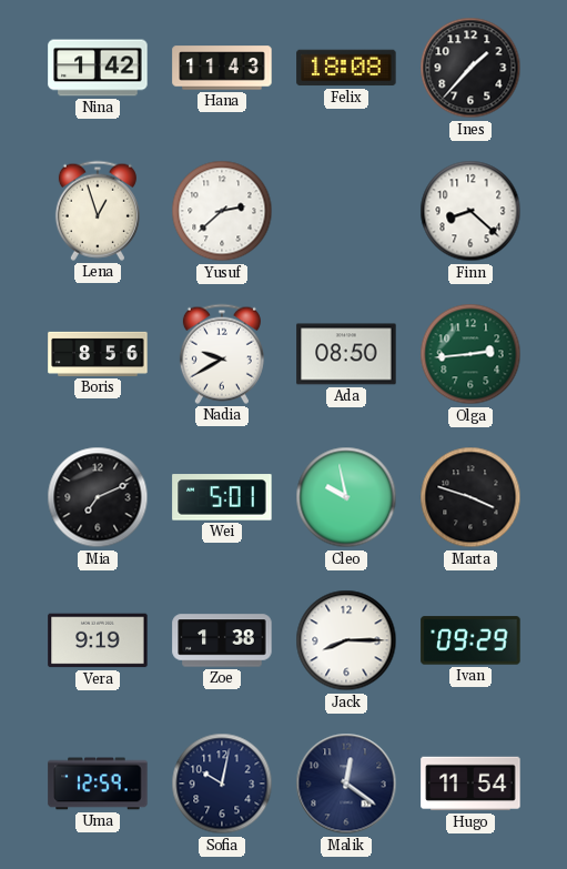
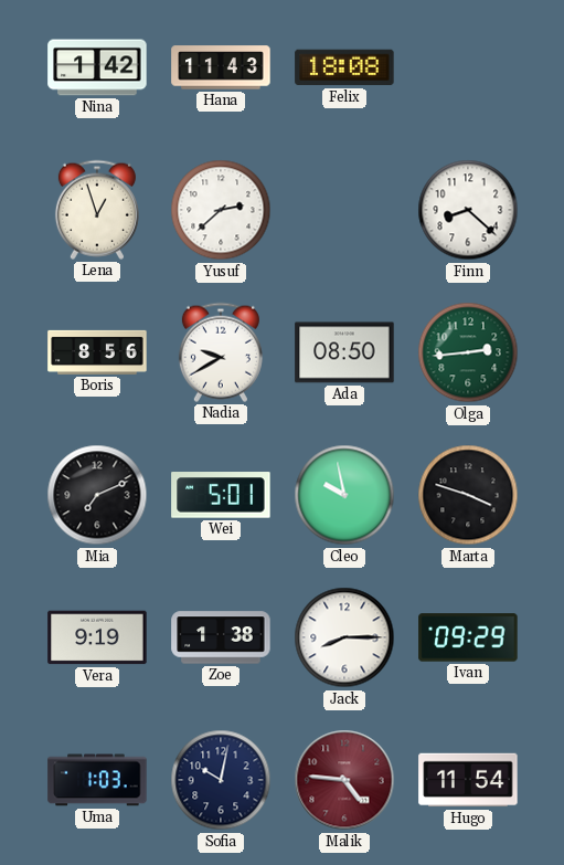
Ines: 1:37 -> none (470, 68)
Uma: 12:59 -> 1:03 (97, 780)
Malik: 12:21 -> 4:46 (344, 780)
Malik dial: navy -> burgundy (344, 780)
